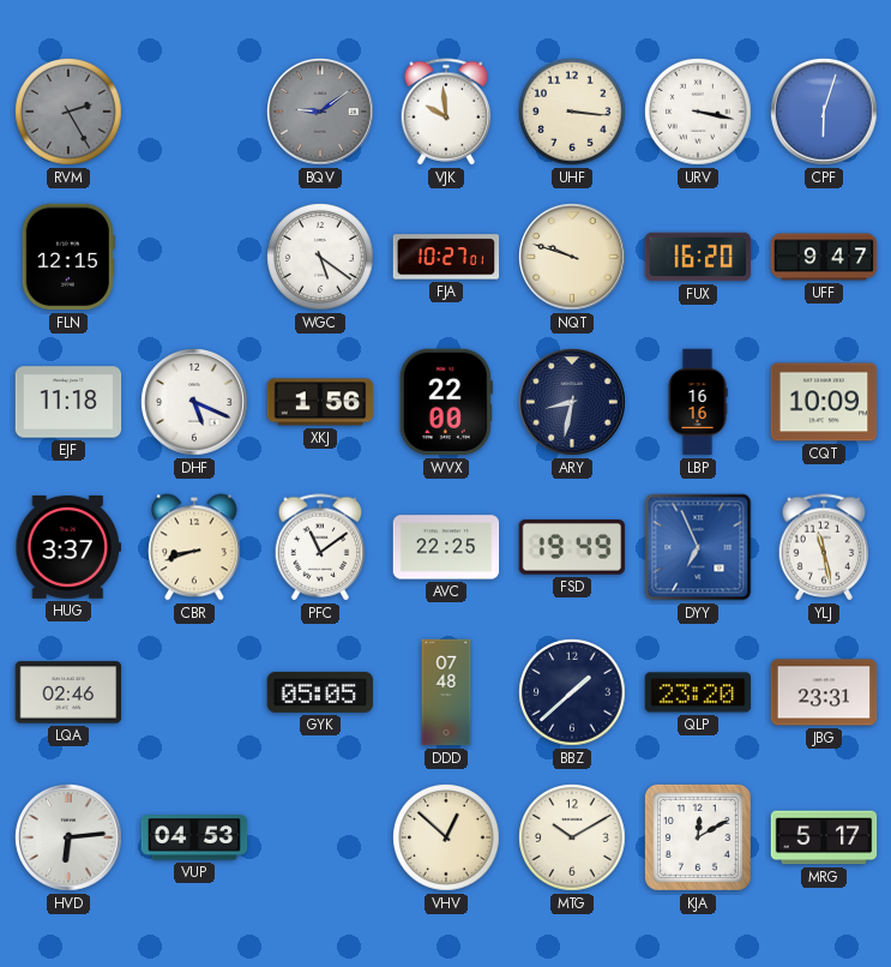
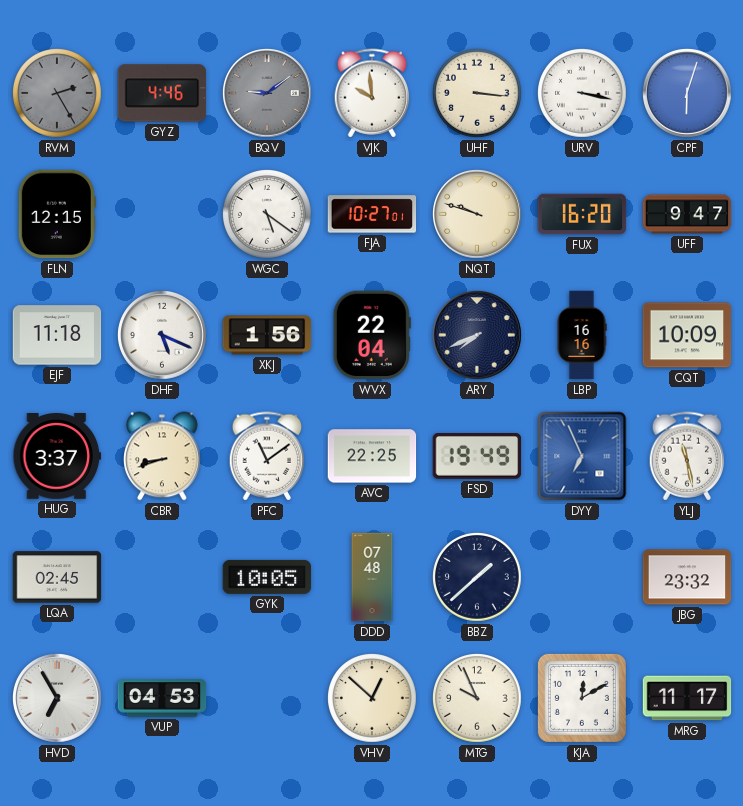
GYZ: none -> 4:46 (162, 93)
WVX: 22:00 -> 22:04 (372, 335)
ARY: 8:32 -> 7:41 (478, 336)
LQA: 02:46 -> 02:45 (57, 577)
GYK: 05:05 -> 10:05 (267, 577)
QLP: 23:20 -> none (698, 692)
JBG: 23:31 -> 23:32 (687, 577)
HVD: 6:14 -> 6:55 (58, 699)
MTG: 10:10 -> 9:56 (478, 699)
MRG: 5:17 -> 11:17 (687, 698)
